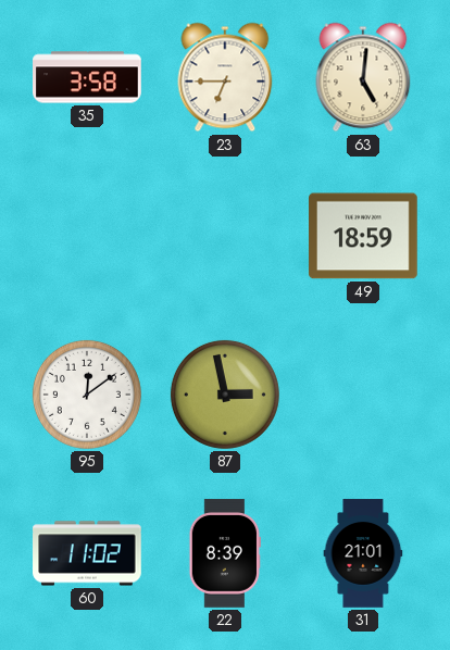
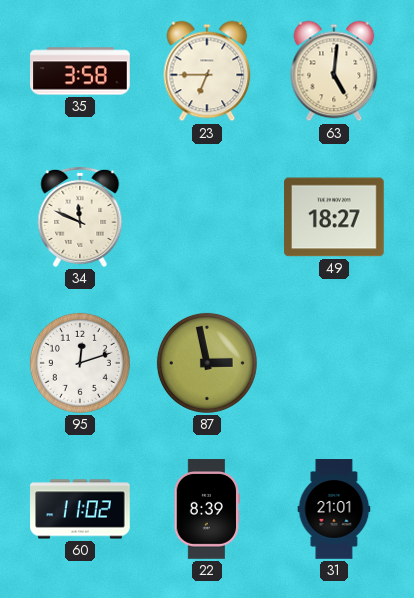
34: none -> 11:49 (80, 217)
49: 18:59 -> 18:27 (335, 217)
95: 12:09 -> 12:12 (80, 363)
